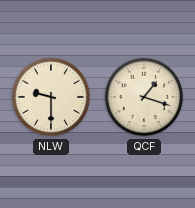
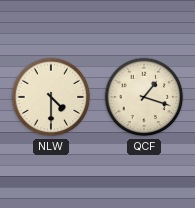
NLW: 9:30 -> 4:30 (51, 97)
